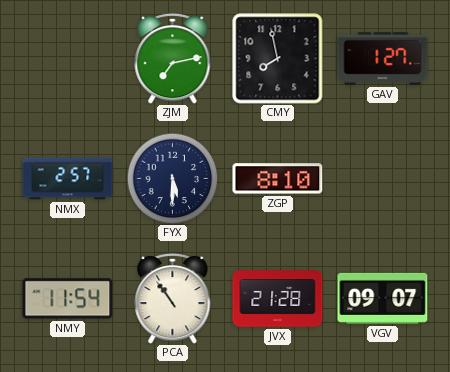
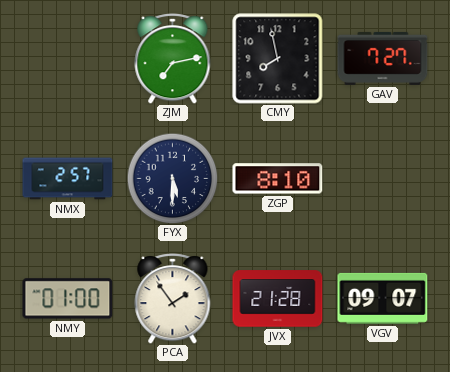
GAV: 1:27 -> 7:27 (383, 58)
NMY: 11:54 -> 01:00 (68, 299)
PCA: 10:54 -> 1:54 (173, 299)
